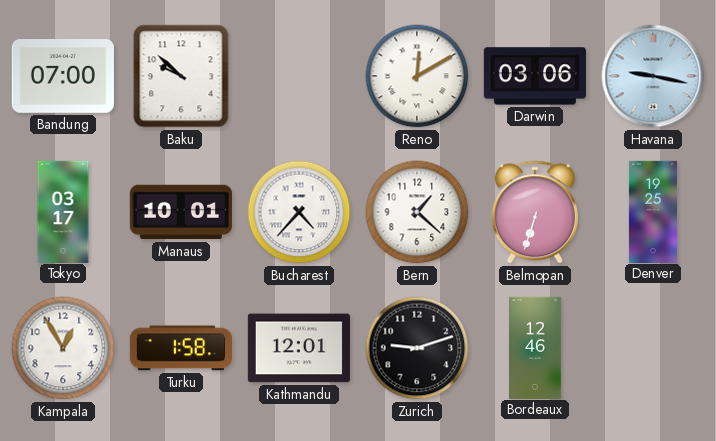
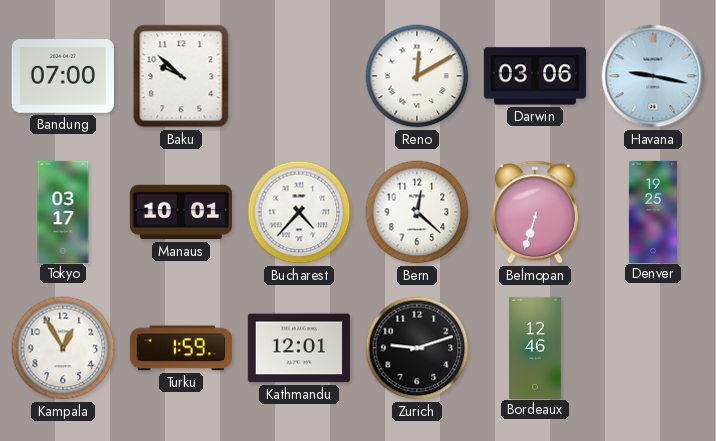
Bern: 1:22 -> 12:22 (417, 212)
Turku: 1:58 -> 1:59 (181, 348)
